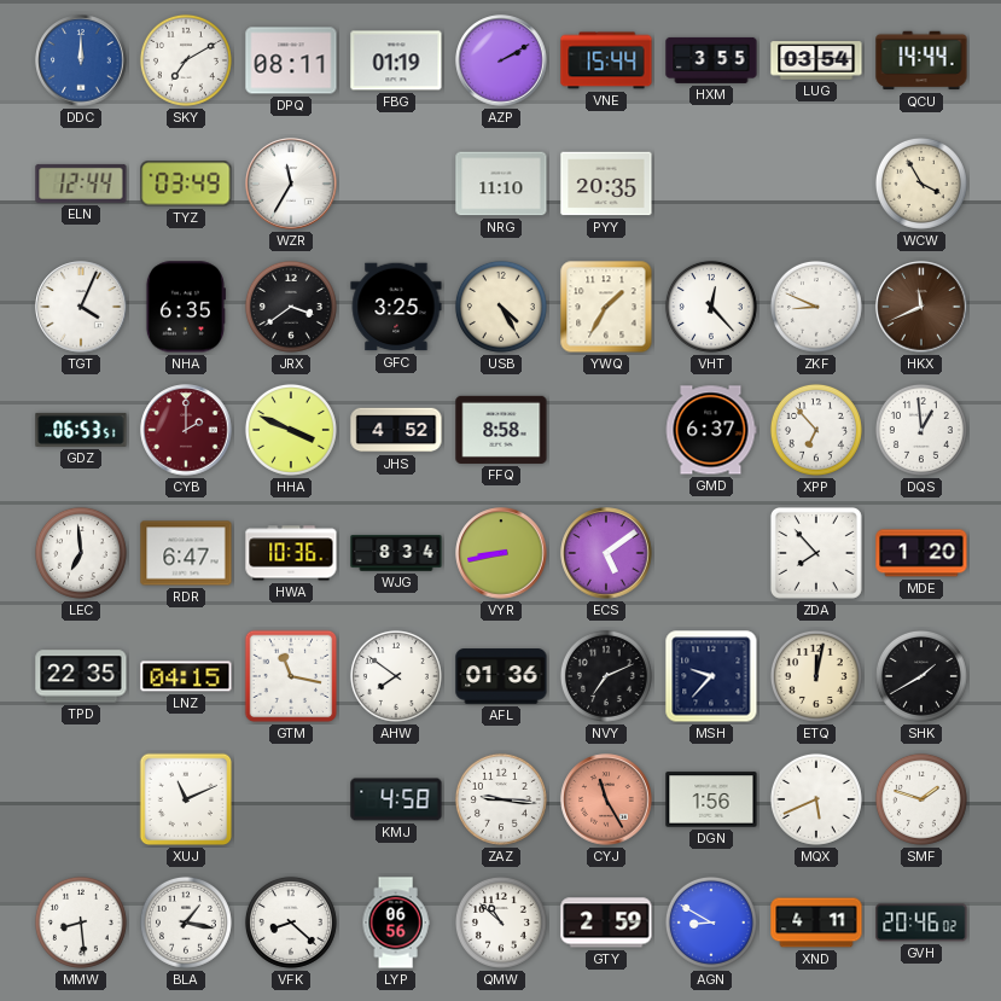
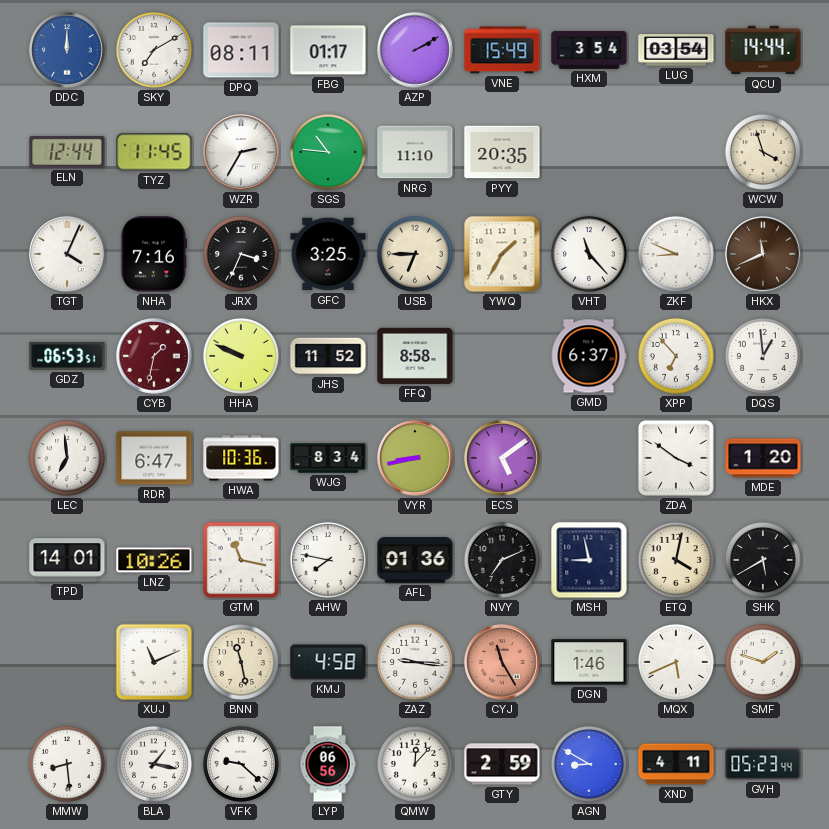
FBG: 01:19 -> 01:17 (328, 50)
VNE: 15:44 -> 15:49 (502, 50)
HXM: 3:55 -> 3:54 (589, 50)
TYZ: 03:49 -> 11:45 (154, 152)
WZR: 11:35 -> 2:35 (241, 152)
SGS: none -> 10:46 (328, 152)
WCW: 3:55 -> 3:57 (763, 152)
NHA: 6:35 -> 7:16 (153, 254)
JRX: 3:39 -> 3:34 (241, 254)
USB: 4:25 -> 6:45 (415, 254)
VHT: 12:23 -> 11:23 (589, 254)
CYB: 2:00 -> 1:32 (154, 356)
HHA: 3:49 -> 9:49 (241, 356)
JHS: 4:52 -> 11:52 (328, 356)
ZDA: 7:53 -> 3:51 (676, 458)
TPD: 22:35 -> 14:01 (67, 560)
LNZ: 04:15 -> 10:26 (154, 560)
AHW: 7:51 -> 7:47 (328, 560)
MSH: 9:37 -> 8:58 (589, 560)
ETQ: 12:02 -> 4:02 (676, 560)
SHK: 1:40 -> 5:40 (763, 560)
BNN: none -> 11:28 (241, 662)
DGN: 1:56 -> 1:46 (589, 662)
VFK: 8:22 -> 9:22 (241, 764)
QMW: 10:52 -> 12:07 (415, 764)
GVH: 20:46 -> 05:23 (763, 764)
